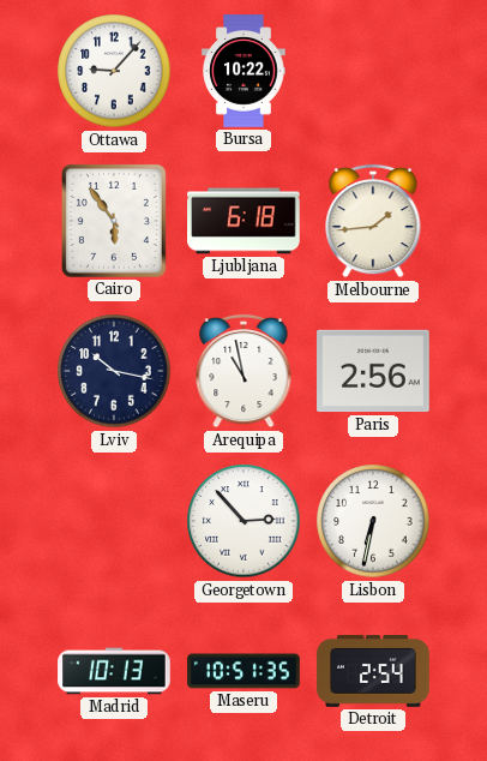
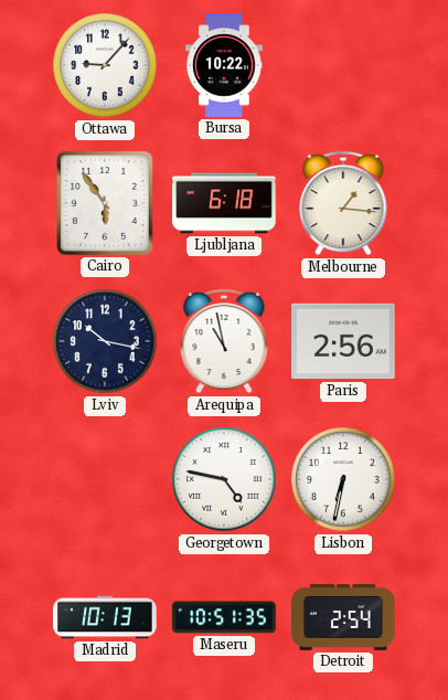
Melbourne: 1:44 -> 1:16 (343, 203)
Georgetown: 2:53 -> 4:47 (224, 479)
